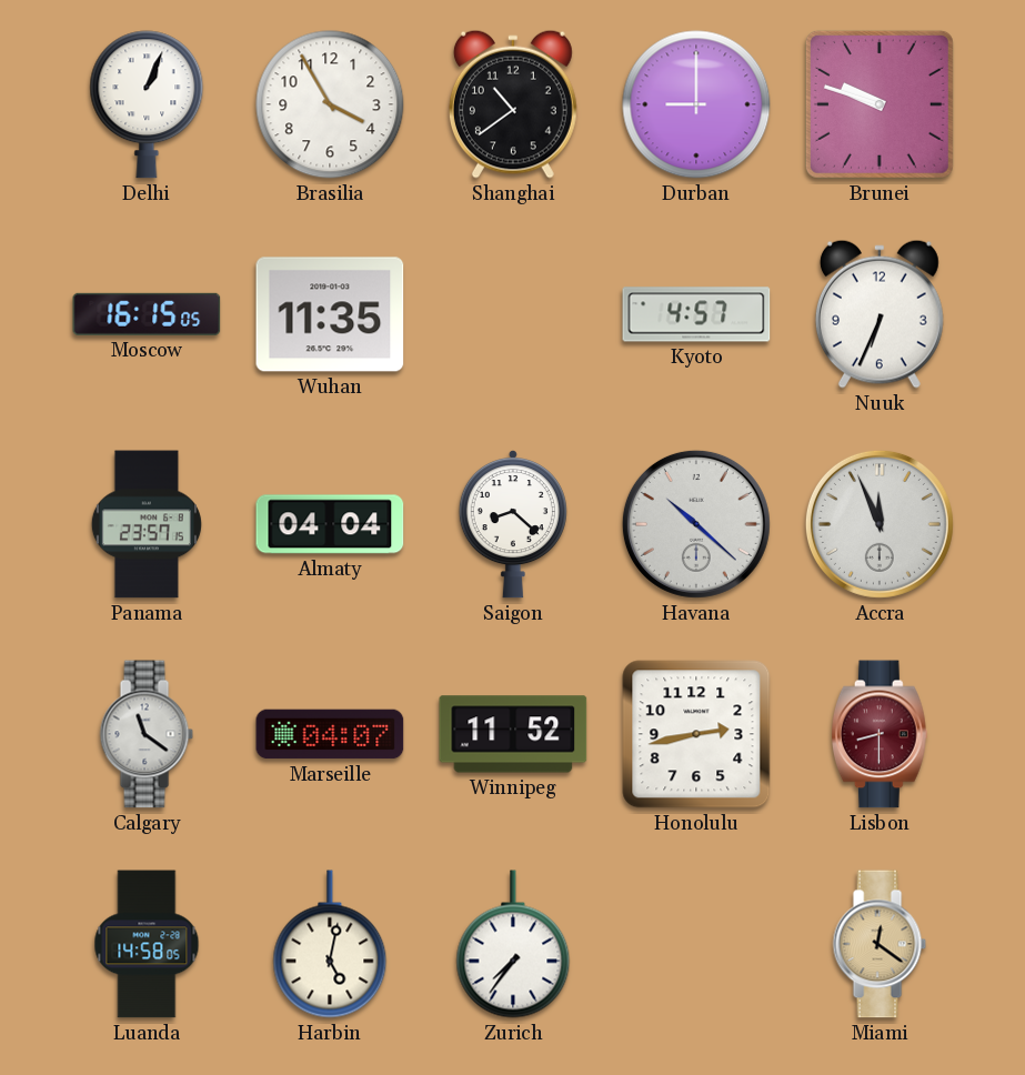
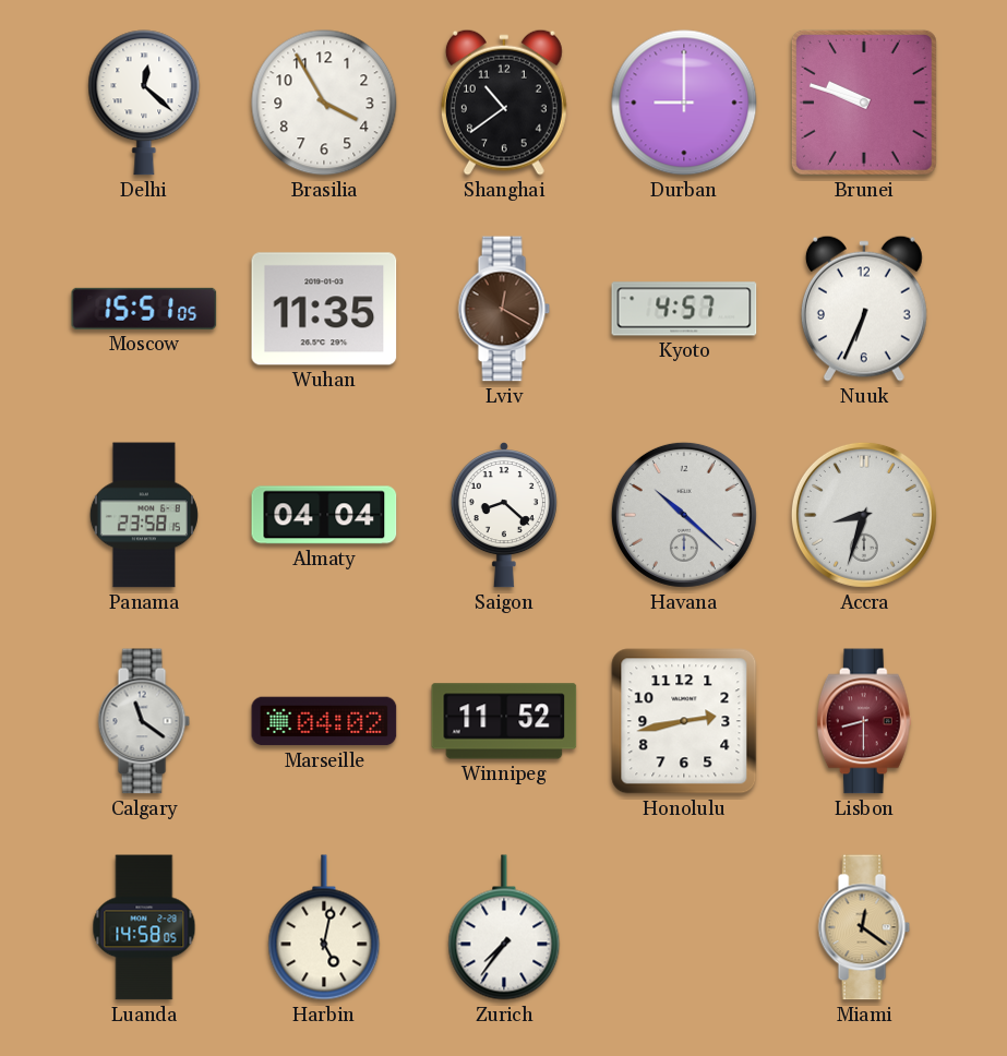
Delhi: 1:04 -> 12:22 (144, 103)
Moscow: 16:15 -> 15:51 (144, 309)
Lviv: none -> 12:20 (504, 309)
Panama: 23:57 -> 23:58 (144, 515)
Accra: 11:56 -> 8:33 (864, 515)
Marseille: 04:07 -> 04:02 (324, 721)
